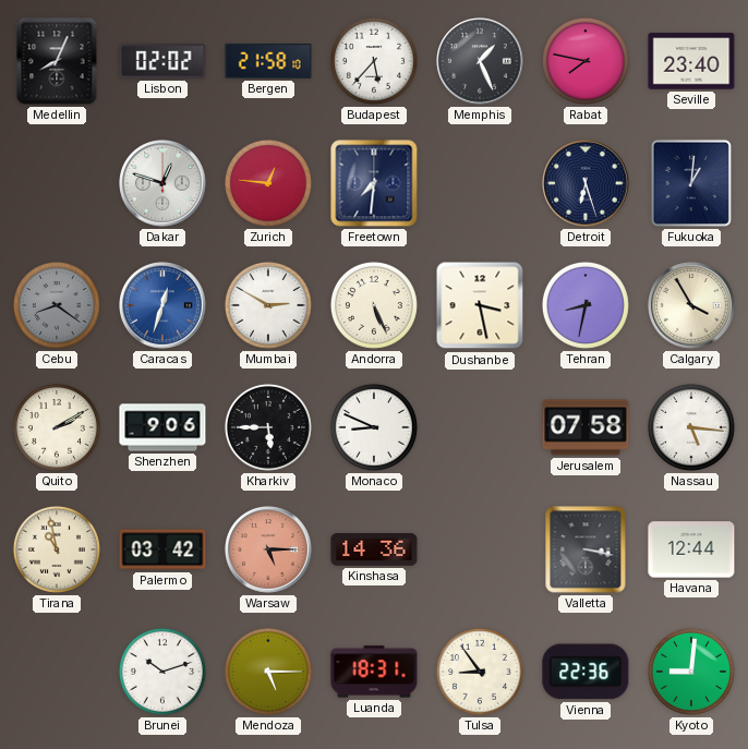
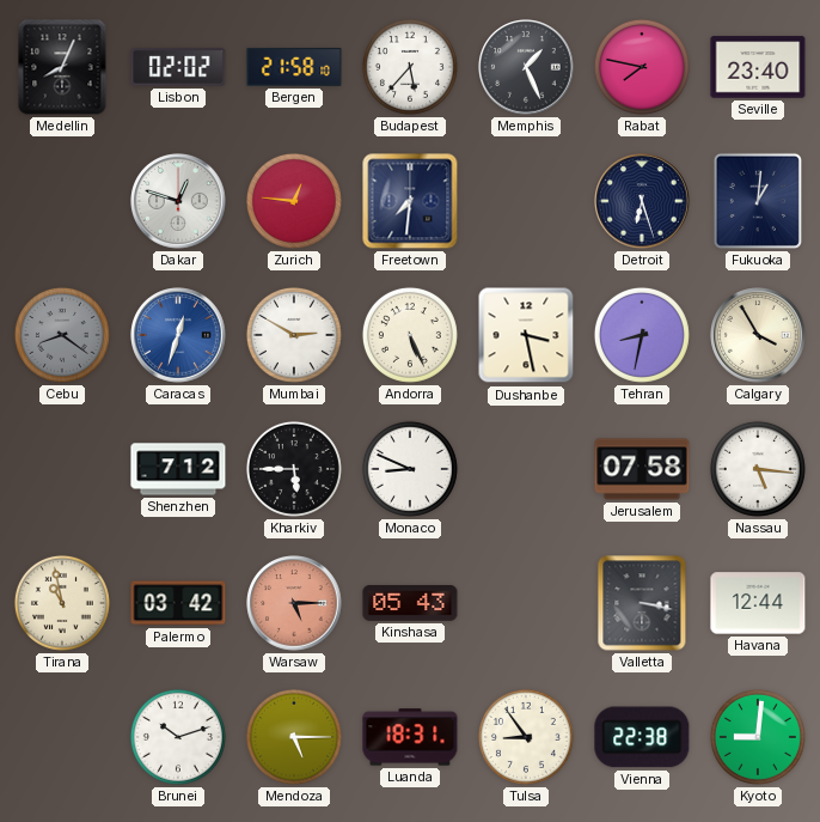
Quito: 2:10 -> none (57, 427)
Shenzhen: 9:06 -> 7:12 (178, 469)
Kinshasa: 14:36 -> 05:43 (410, 603)
Vienna: 22:36 -> 22:38 (642, 737)
